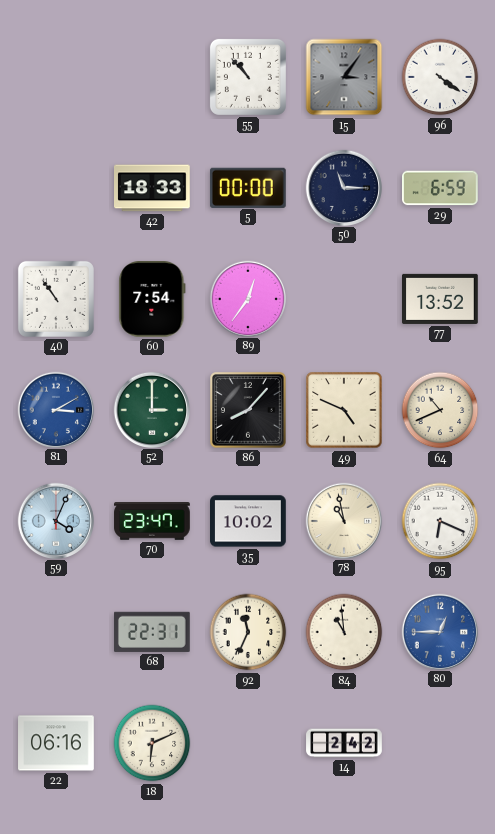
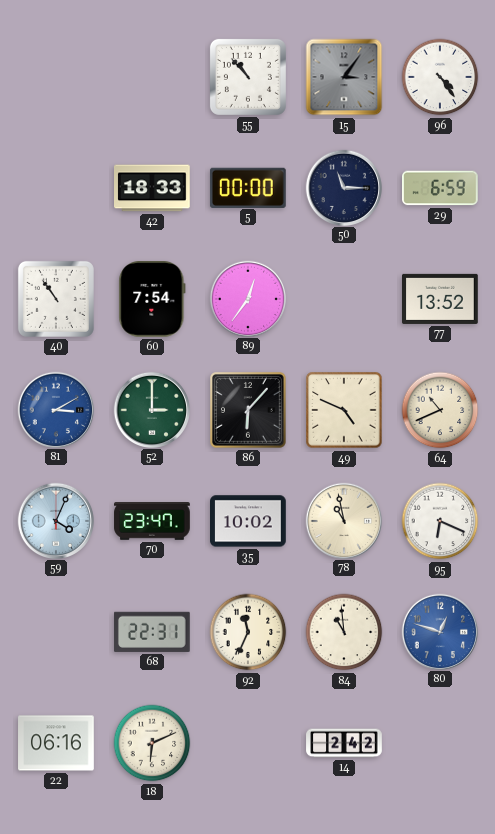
96: 4:21 -> 4:24 (440, 77)
86: 8:07 -> 6:07 (249, 411)
80: 12:45 -> 12:48 (439, 631)
